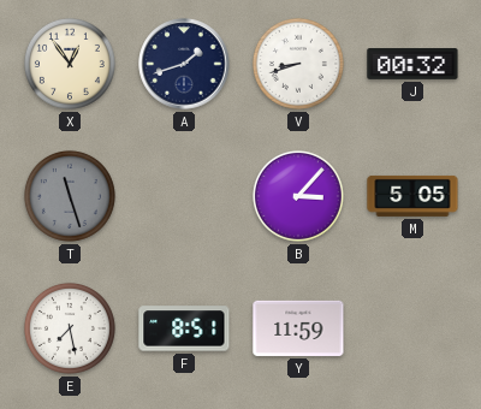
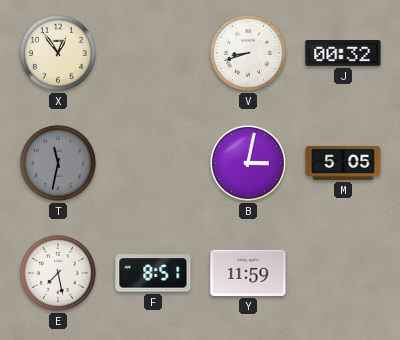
A: 1:42 -> none (184, 64)
T: 11:27 -> 11:32 (58, 163)
B: 3:07 -> 3:02 (248, 163)
